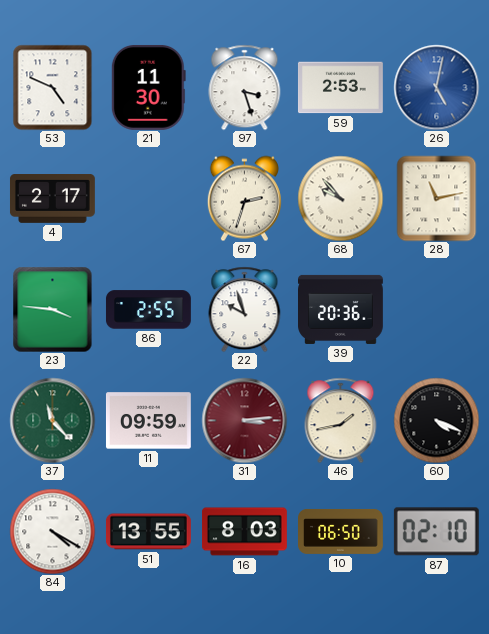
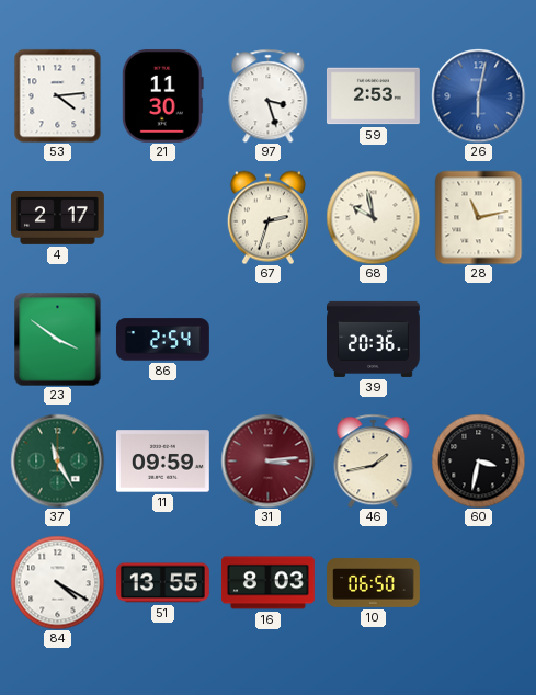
53: 4:49 -> 4:14 (58, 95)
26: 5:02 -> 6:02 (478, 95)
68: 9:53 -> 9:58 (373, 217)
23: 3:46 -> 3:51 (58, 339)
86: 2:55 -> 2:54 (163, 340)
22: 9:57 -> none (245, 309)
37: 11:23 -> 11:25 (57, 460)
60: 4:19 -> 3:32 (478, 460)
87: 02:10 -> none (436, 532)
